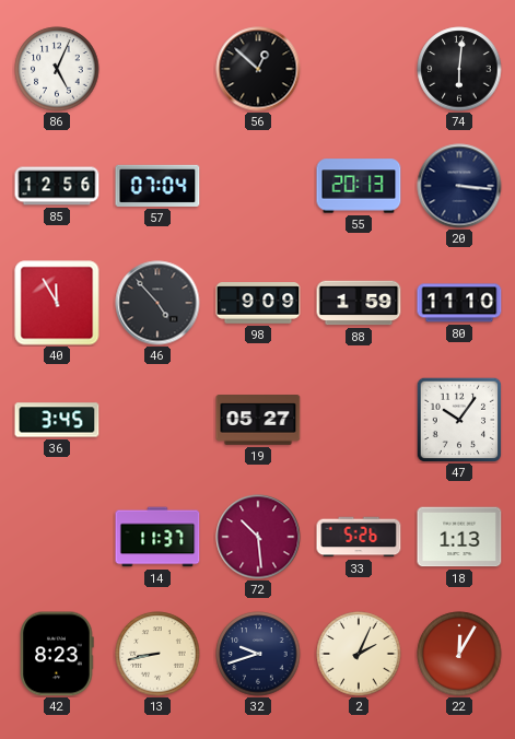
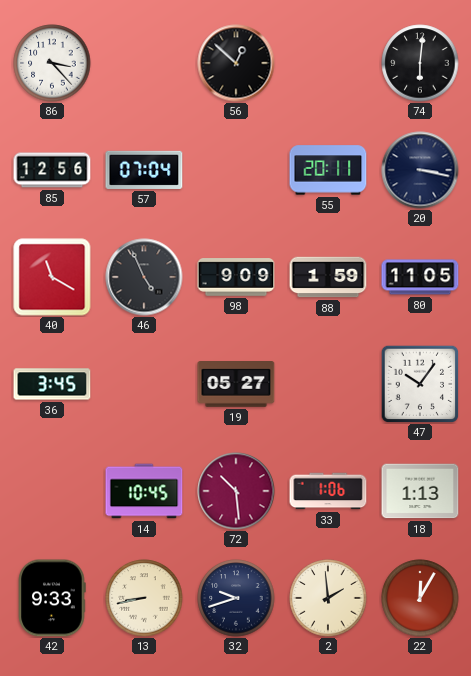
86: 5:04 -> 3:23 (52, 63)
55: 20:13 -> 20:11 (328, 170)
20: 3:16 -> 3:17 (420, 170)
40: 11:55 -> 11:20 (52, 277)
46: 4:53 -> 4:56 (144, 277)
80: 11:10 -> 11:05 (420, 277)
14: 11:37 -> 10:45 (144, 491)
33: 5:26 -> 1:06 (328, 491)
42: 8:23 -> 9:33 (52, 598)
2: 2:04 -> 1:59 (328, 598)
